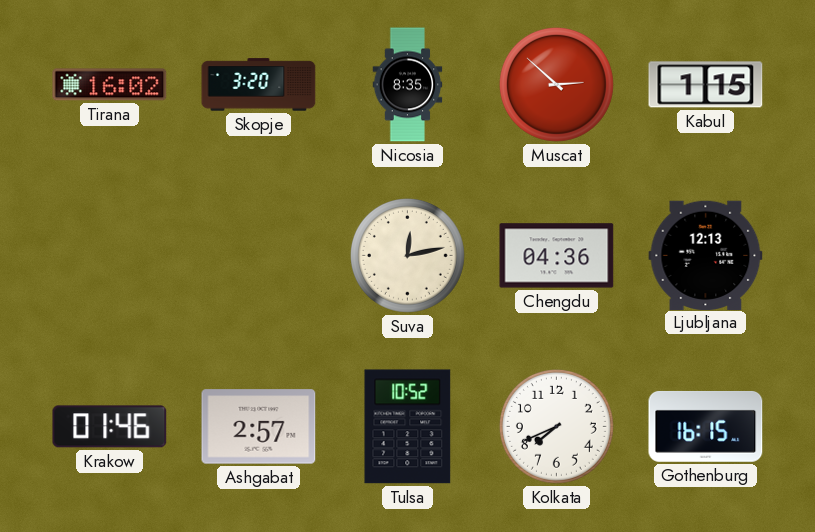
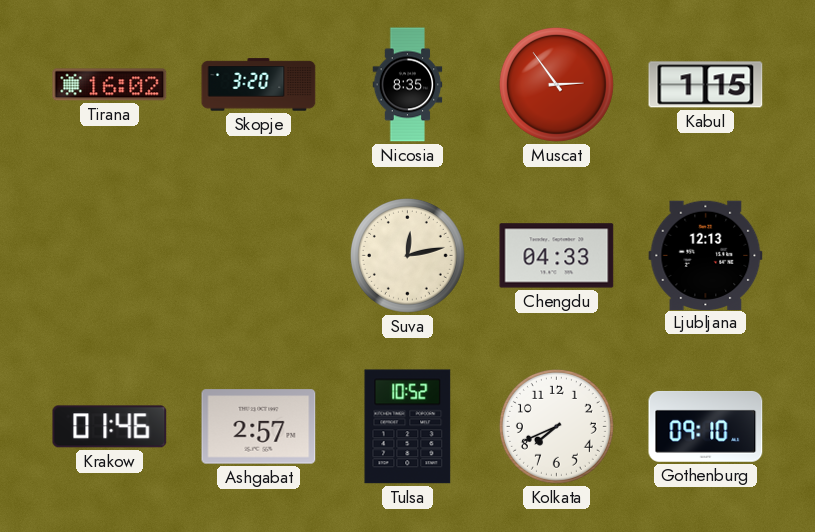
Muscat: 2:52 -> 2:54 (556, 84)
Chengdu: 04:36 -> 04:33 (557, 256)
Gothenburg: 16:15 -> 09:10 (706, 426)
